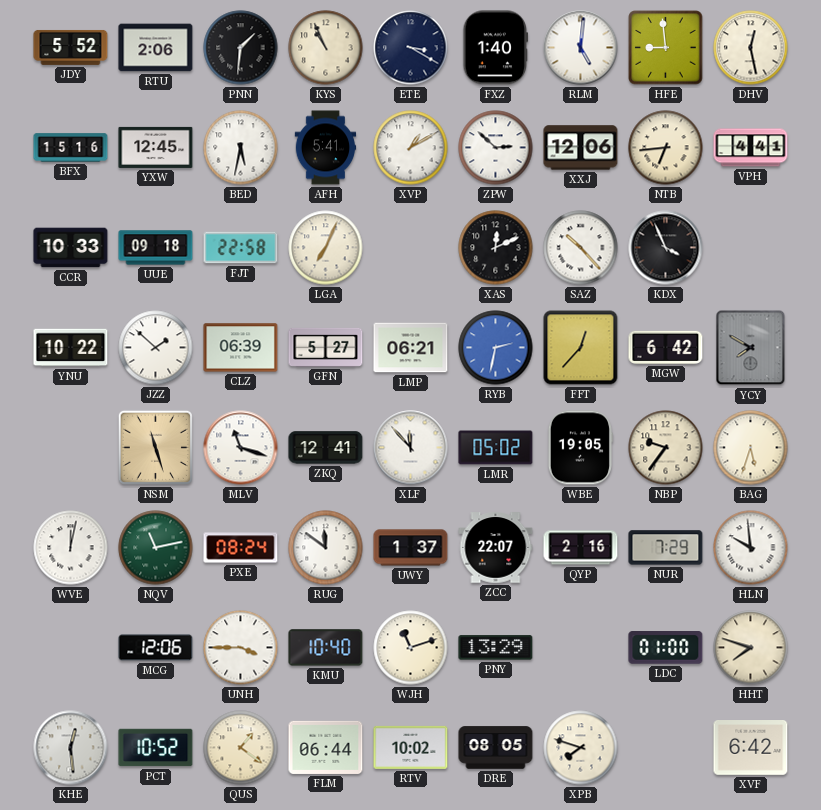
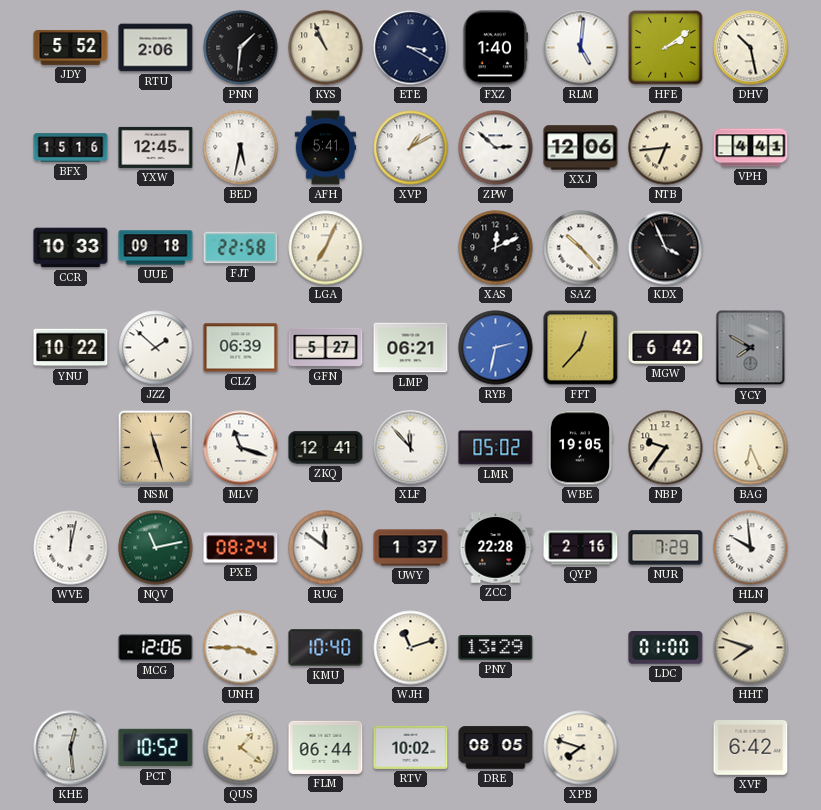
HFE: 8:59 -> 2:09 (666, 48)
DHV: 12:28 -> 10:28 (751, 48)
BAG: 5:33 -> 6:26 (751, 448)
ZCC: 22:07 -> 22:28 (496, 548)
